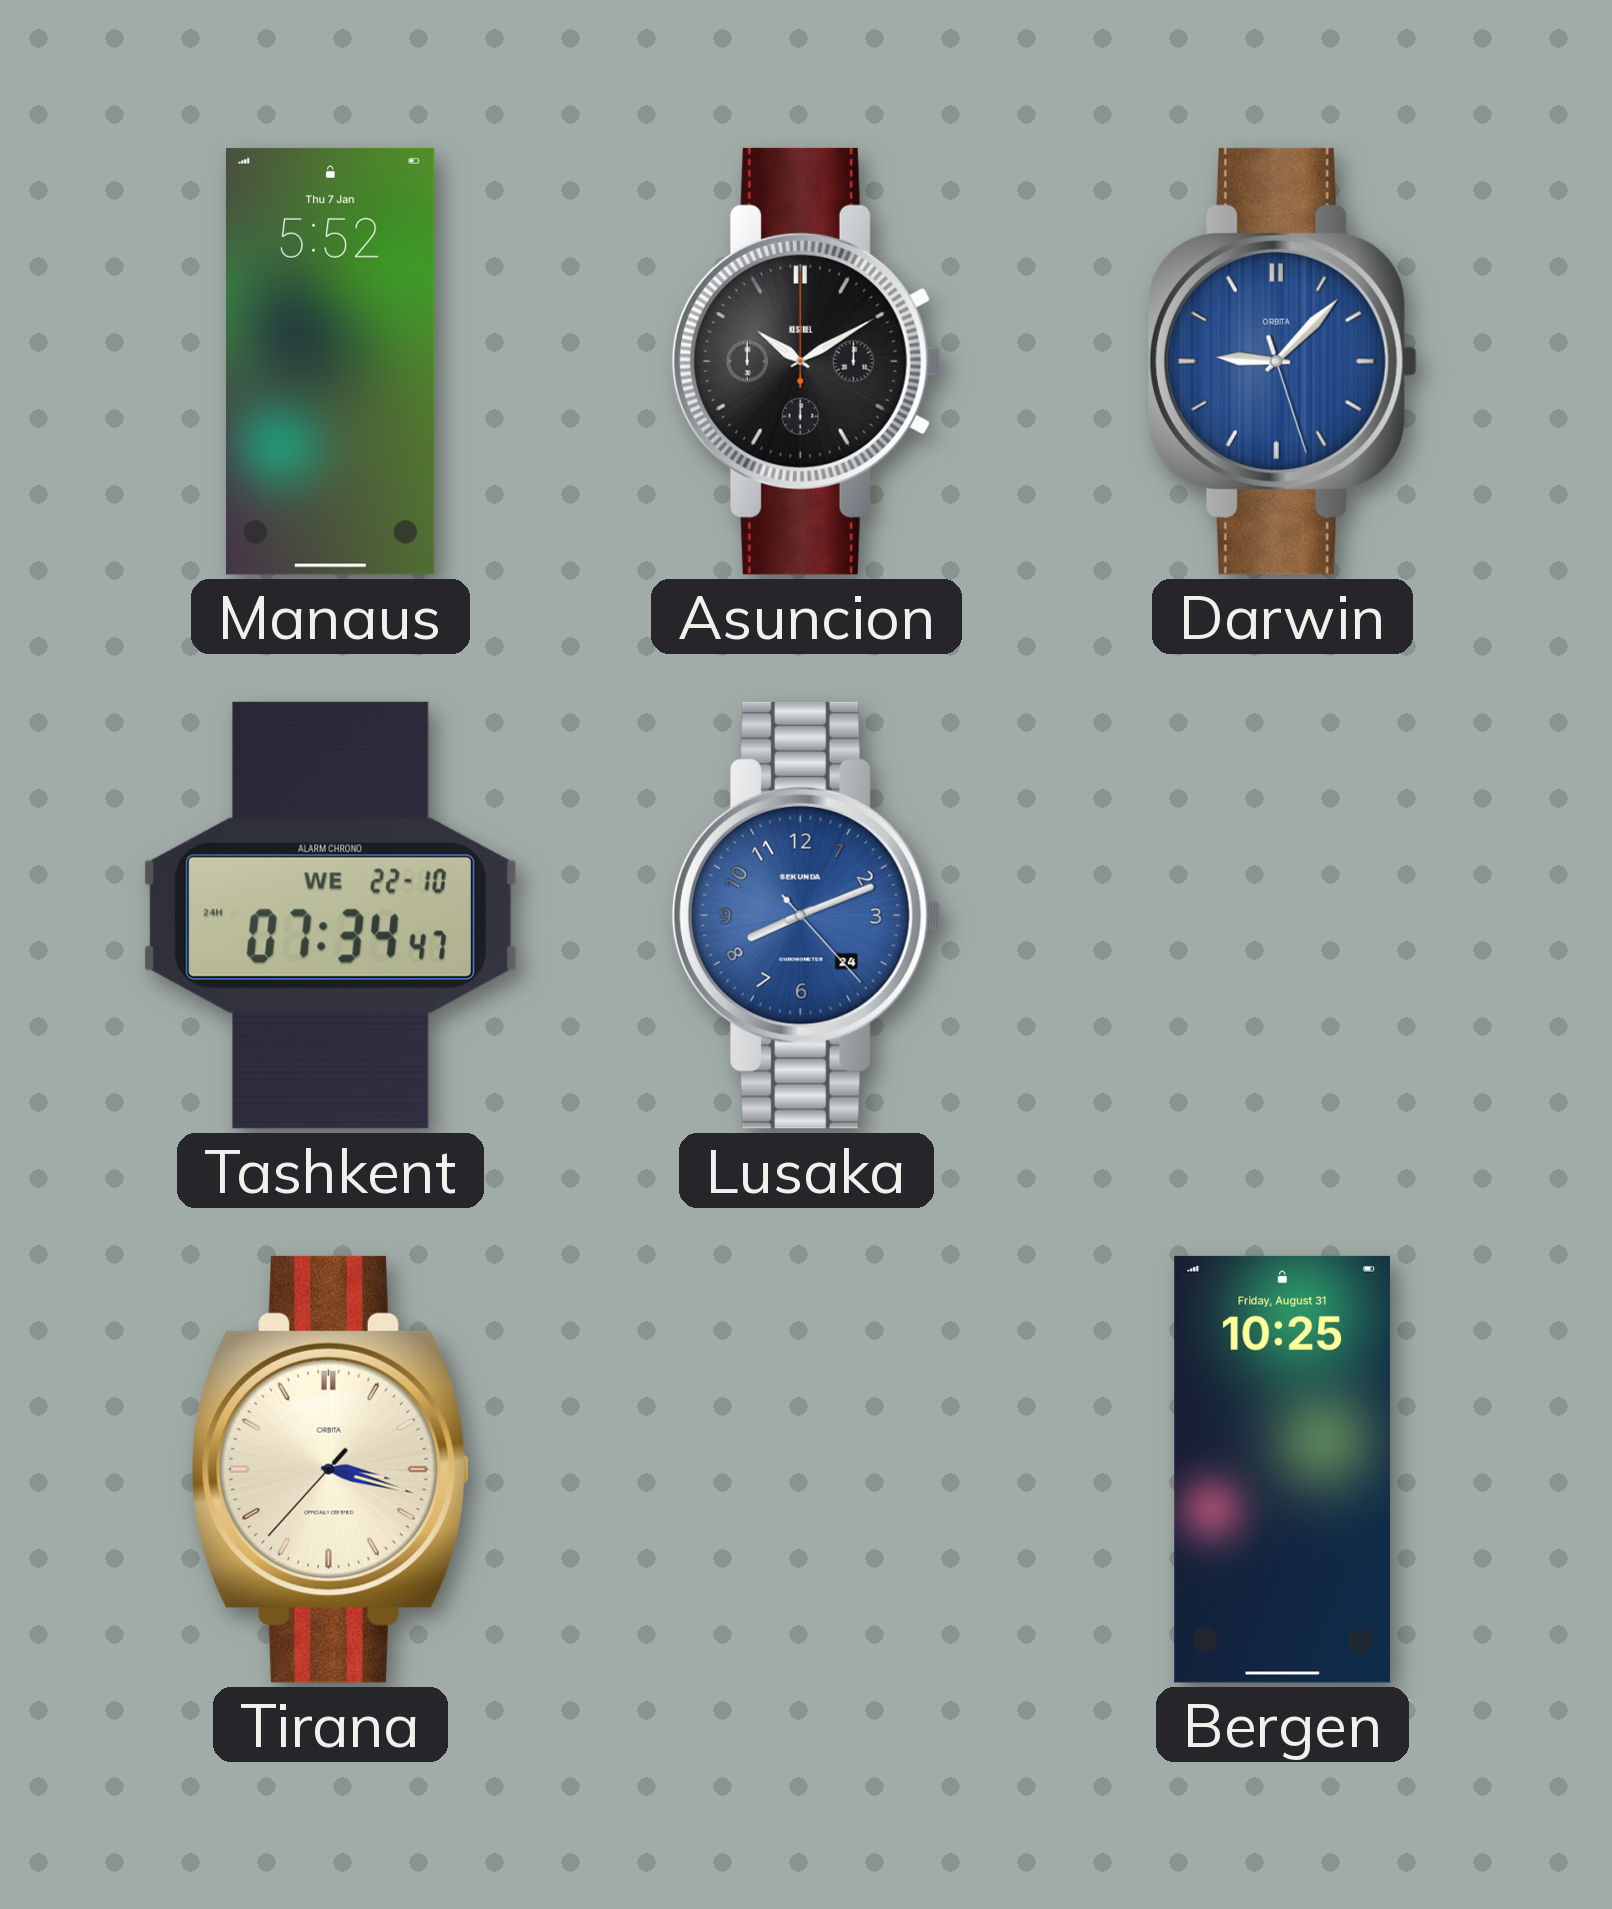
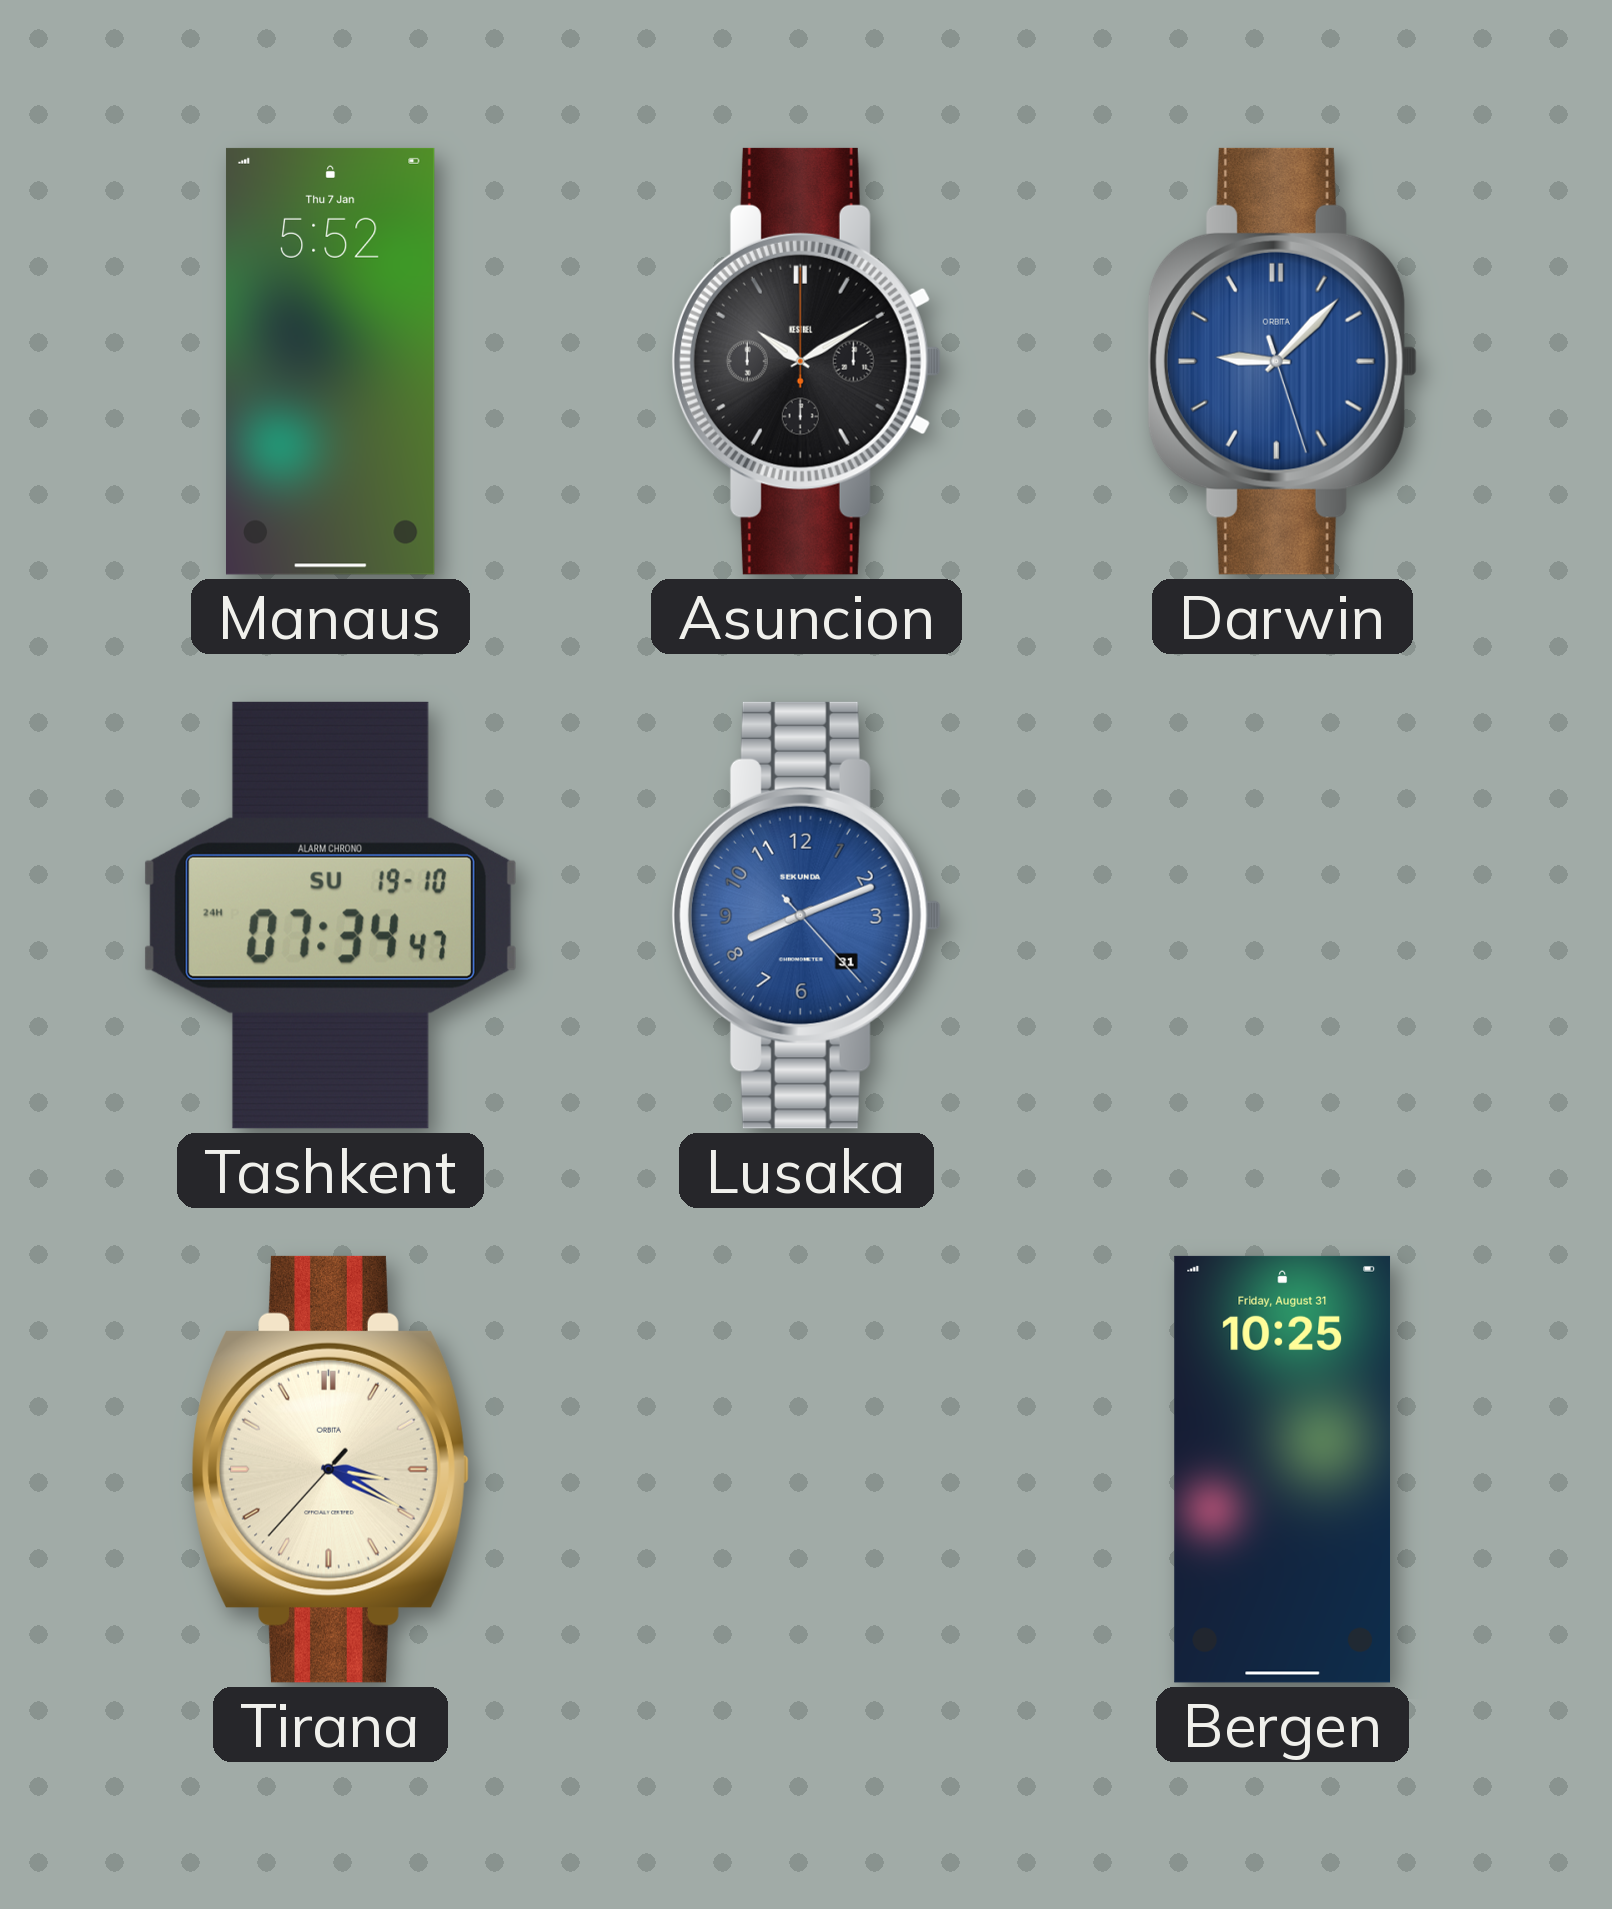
Tashkent date: WE 22-10 -> SU 19-10 (330, 915)
Lusaka date: 24 -> 31 (806, 915)
Tirana: 3:17 -> 3:19 (330, 1469)
